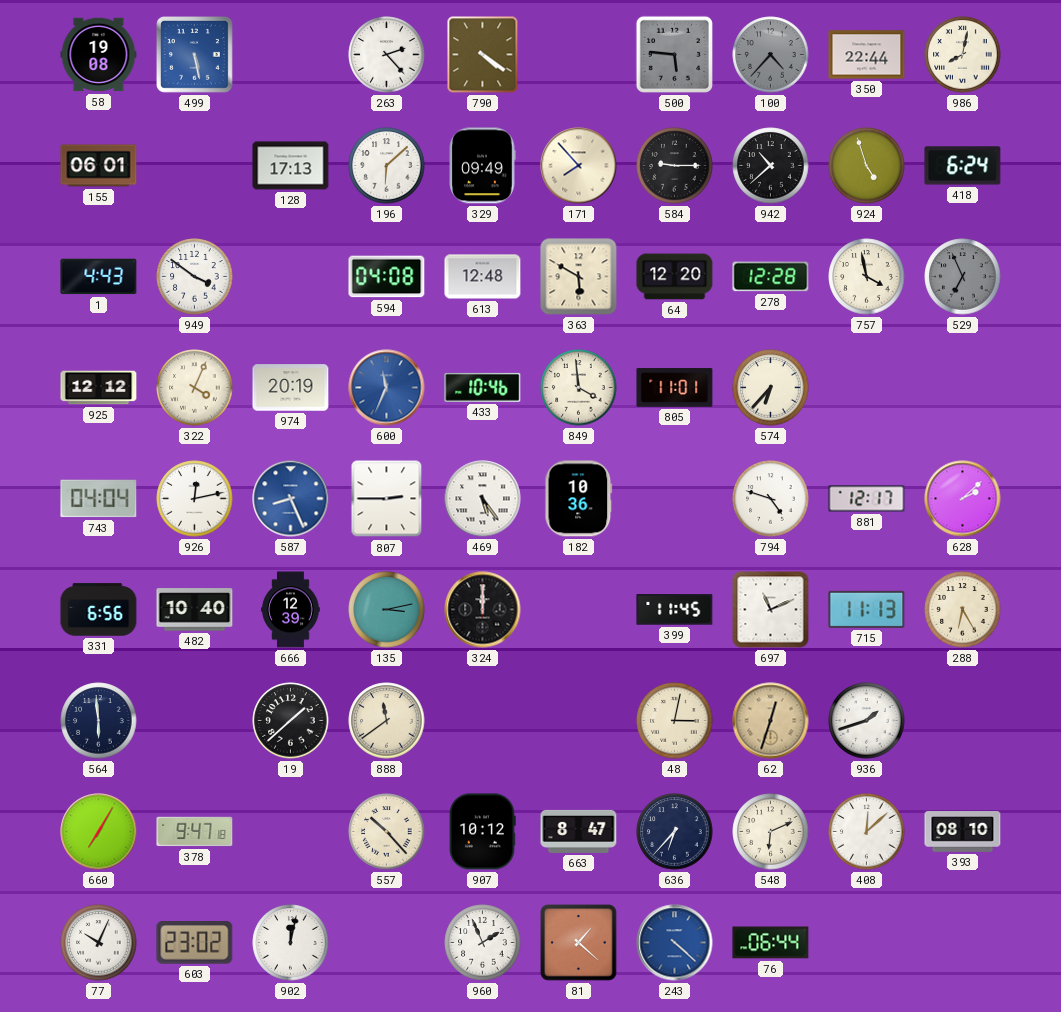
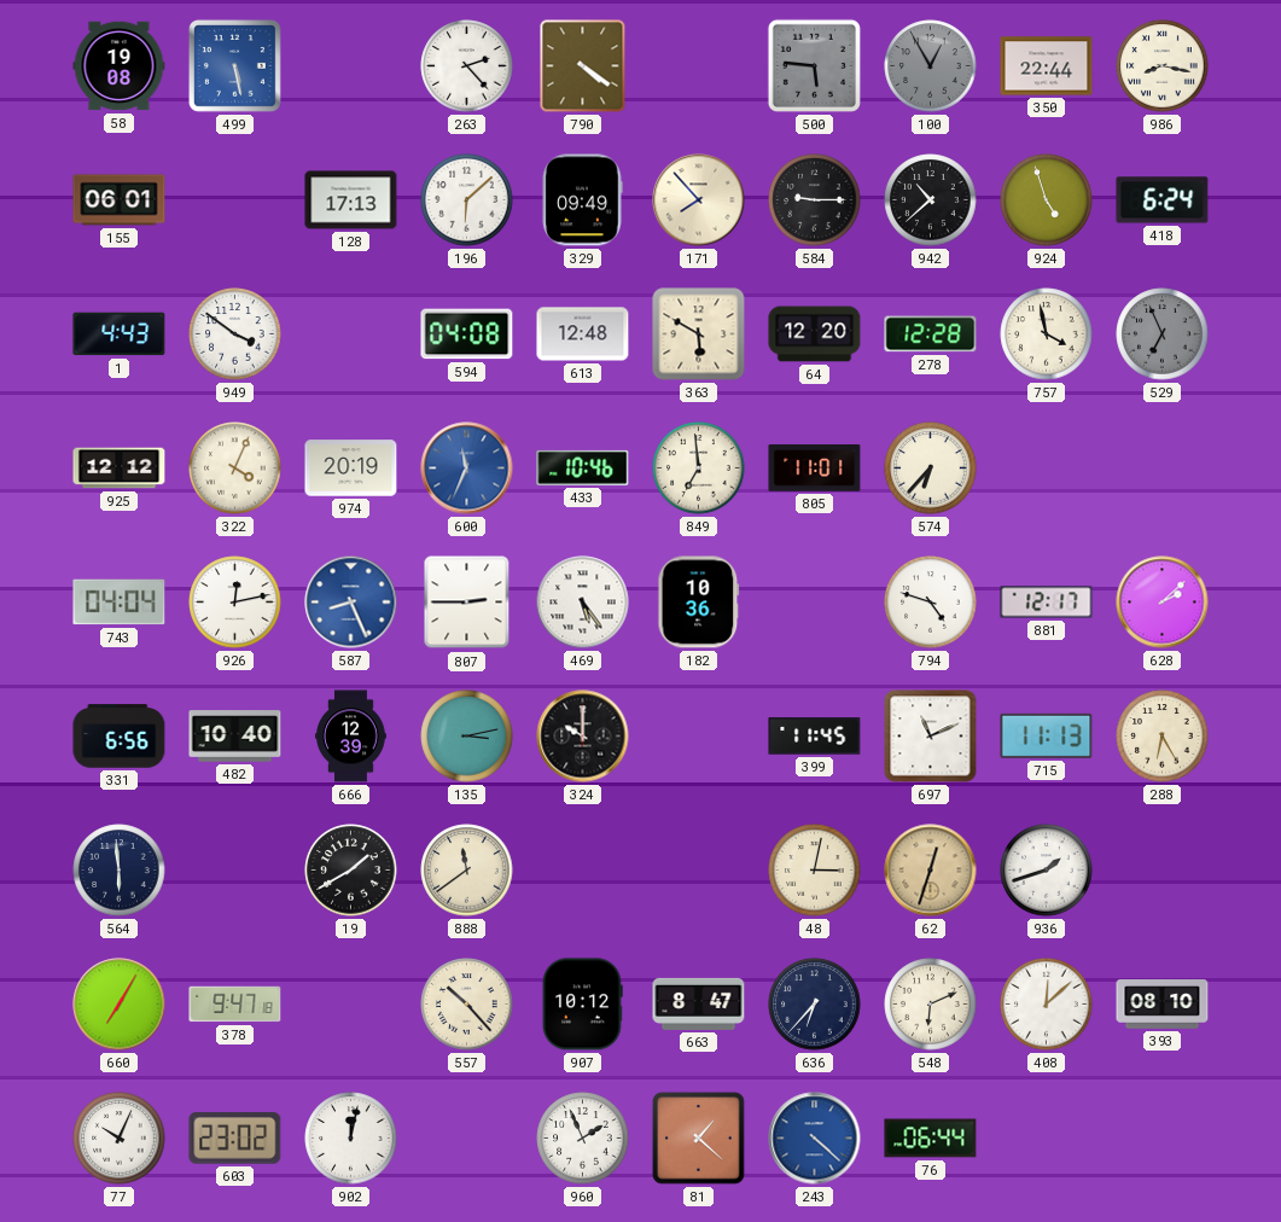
100: 4:37 -> 12:55 (931, 66)
986: 8:02 -> 8:17 (1163, 66)
849: 3:59 -> 6:59 (699, 469)
324: 12:00 -> 10:00 (583, 737)
19: 1:38 -> 1:40 (351, 871)
